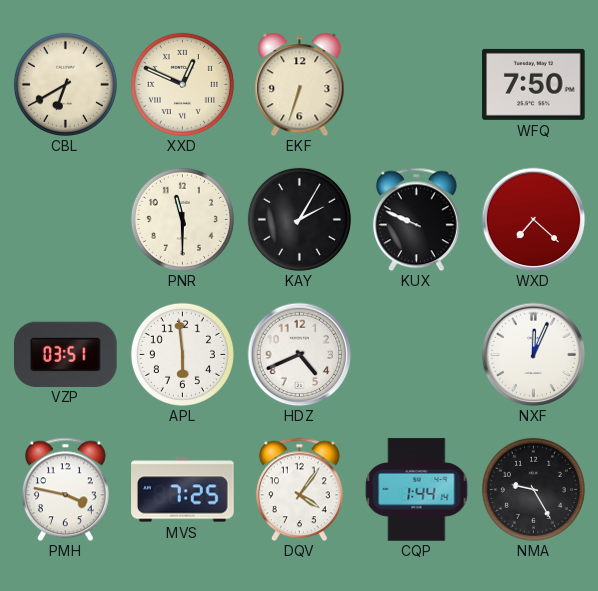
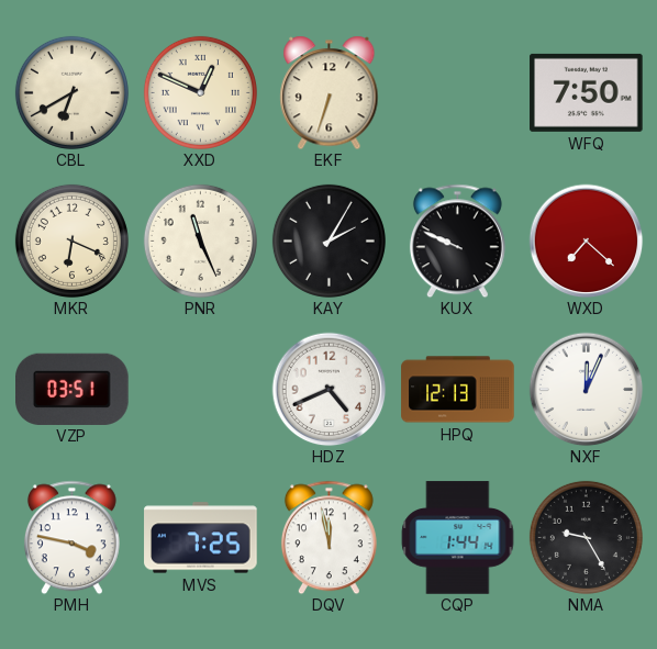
MKR: none -> 6:19 (71, 240)
PNR: 11:30 -> 11:26 (200, 240)
APL: 5:59 -> none (182, 354)
HPQ: none -> 12:13 (458, 390)
DQV: 4:06 -> 11:58 (328, 537)
